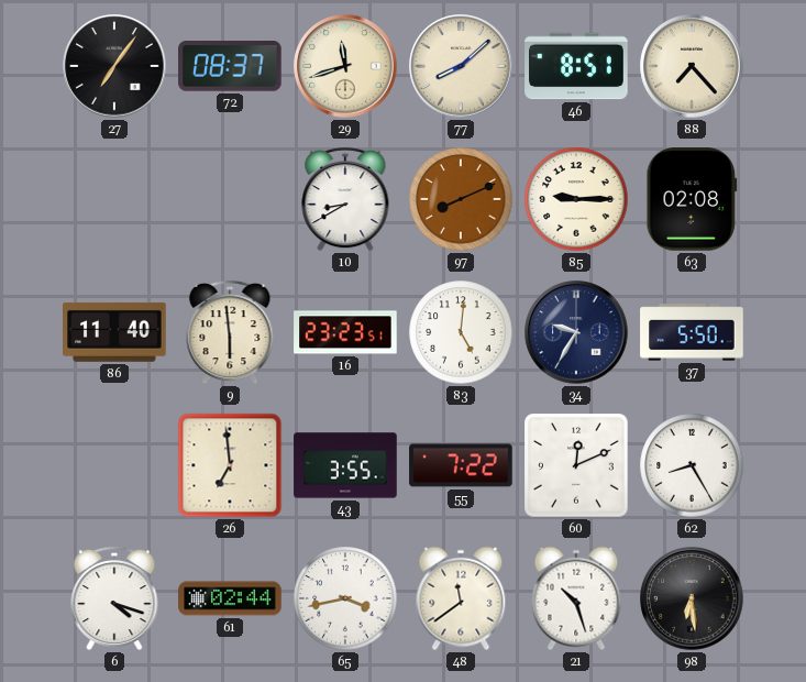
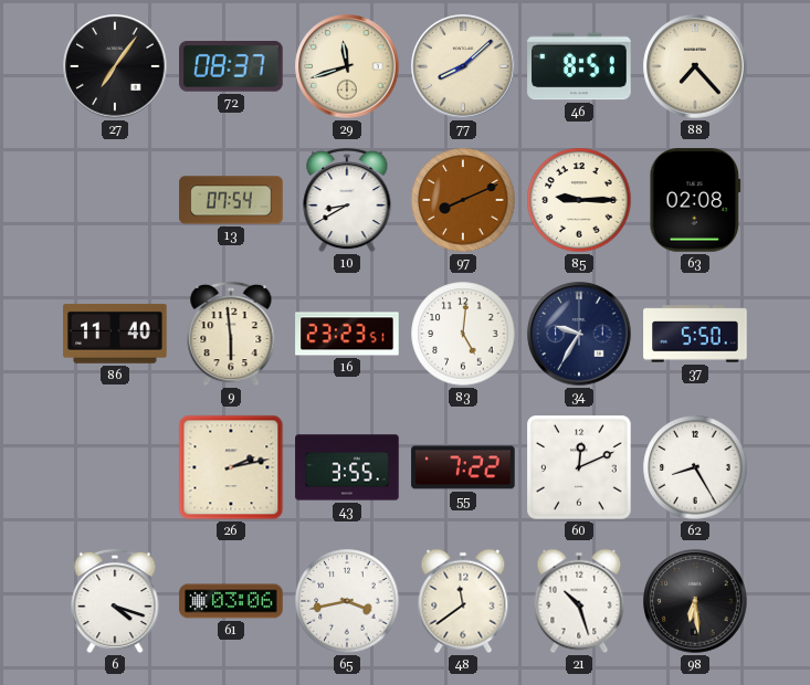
13: none -> 07:54 (231, 200)
26: 6:59 -> 2:13 (231, 467)
61: 02:44 -> 03:06 (231, 601)
